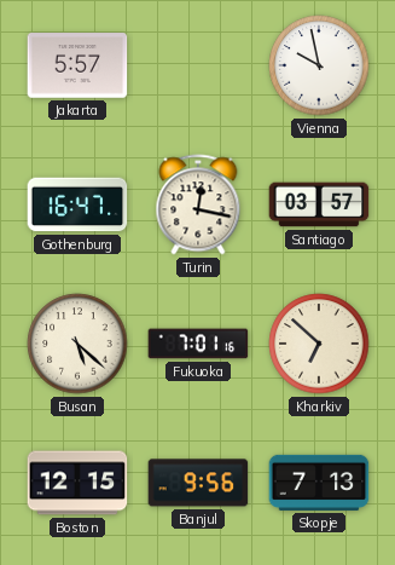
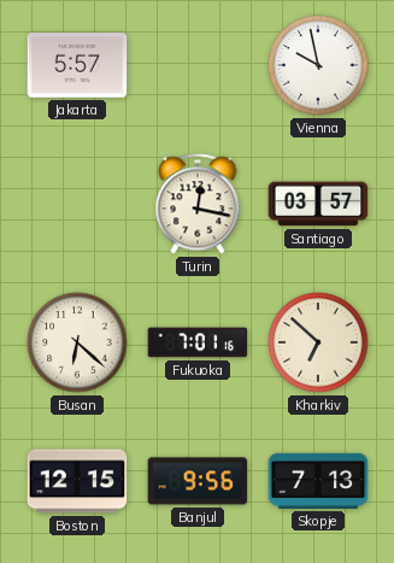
Gothenburg: 16:47 -> none (77, 204)
Busan: 5:22 -> 6:22 (77, 342)
